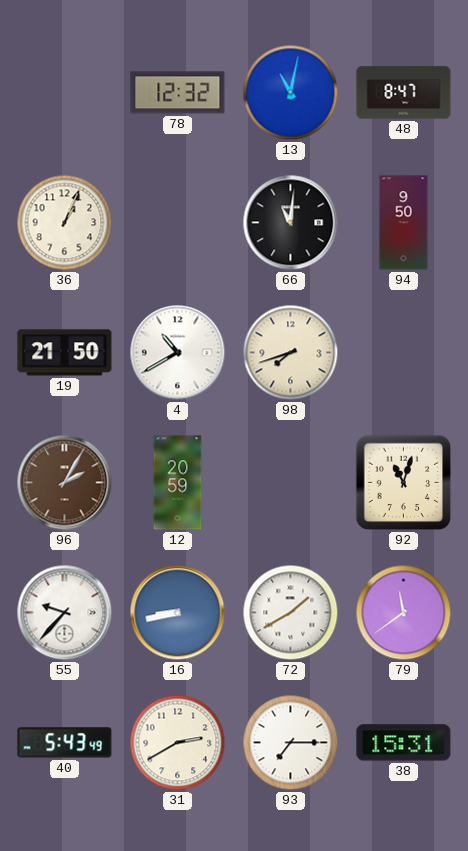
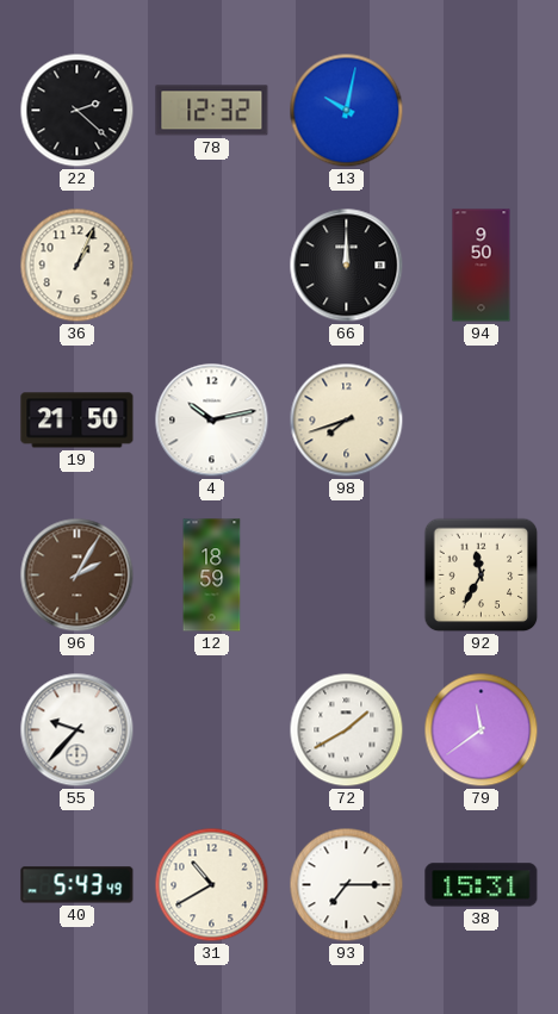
22: none -> 2:22 (77, 111)
13: 11:02 -> 10:02 (347, 111)
48: 8:47 -> none (404, 93)
66: 11:01 -> 12:00 (347, 266)
4: 10:40 -> 10:13 (212, 421)
12: 20:59 -> 18:59 (212, 576)
92: 11:03 -> 11:35 (482, 576)
16: 8:43 -> none (178, 613)
31: 2:40 -> 10:40 (212, 885)
